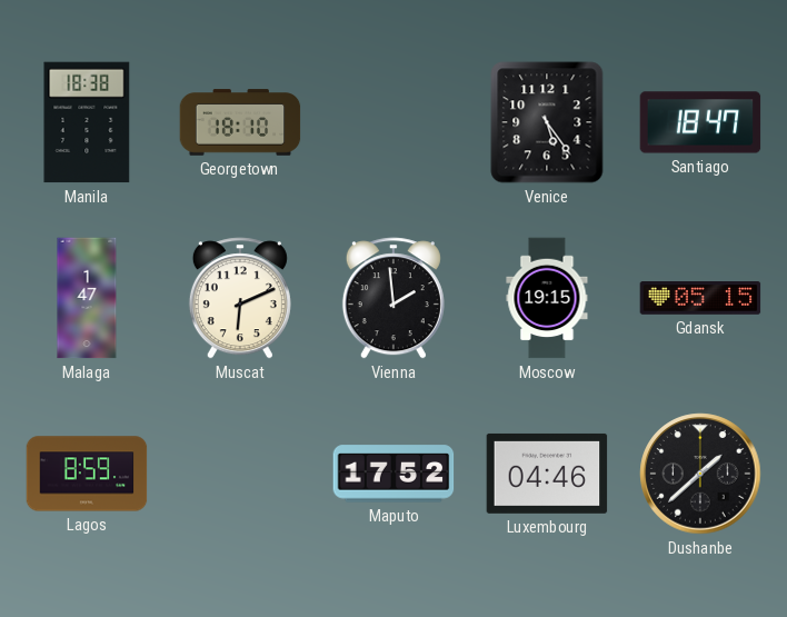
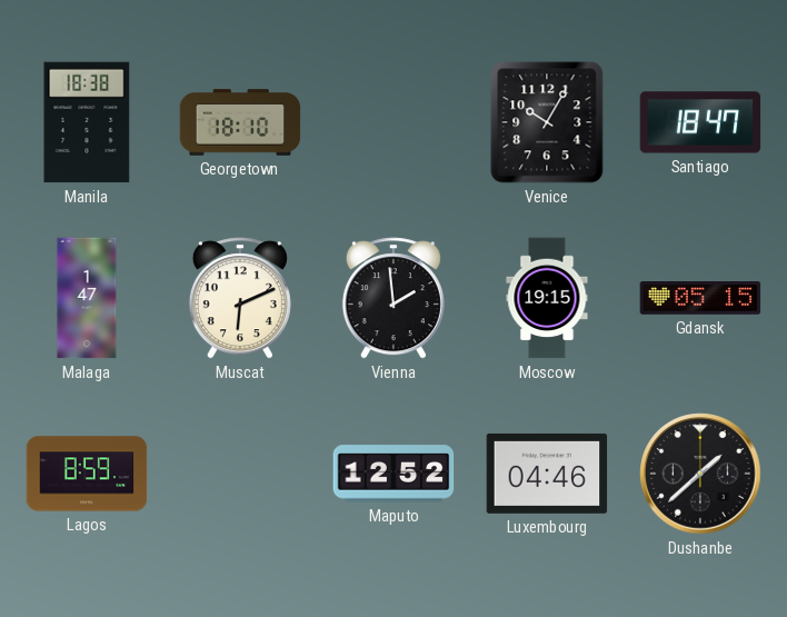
Venice: 5:24 -> 10:05 (547, 122)
Maputo: 17:52 -> 12:52 (393, 474)
